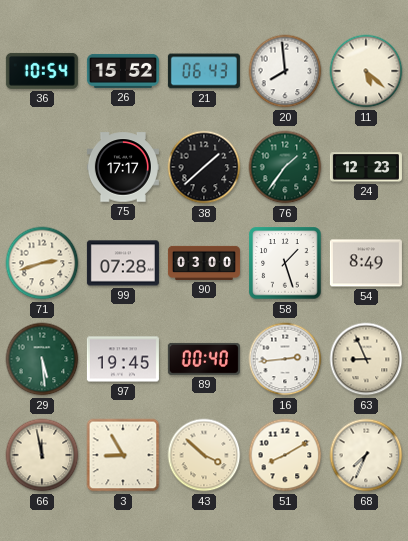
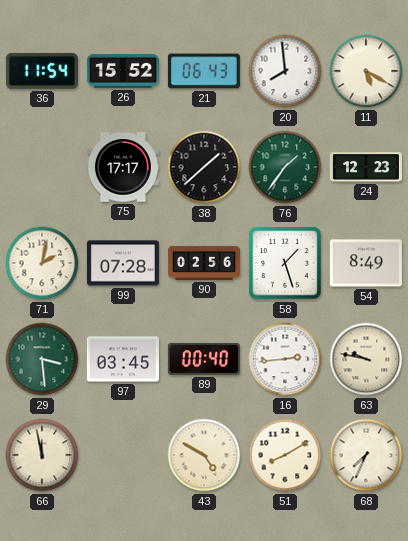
36: 10:54 -> 11:54 (42, 71)
11: 5:22 -> 5:20 (366, 71)
71: 2:42 -> 2:02 (42, 263)
90: 03:00 -> 02:56 (204, 263)
29: 5:29 -> 3:29 (42, 359)
97: 19:45 -> 03:45 (123, 359)
63: 8:56 -> 9:47 (366, 359)
3: 8:55 -> none (123, 455)
43: 3:52 -> 4:50 (204, 455)
